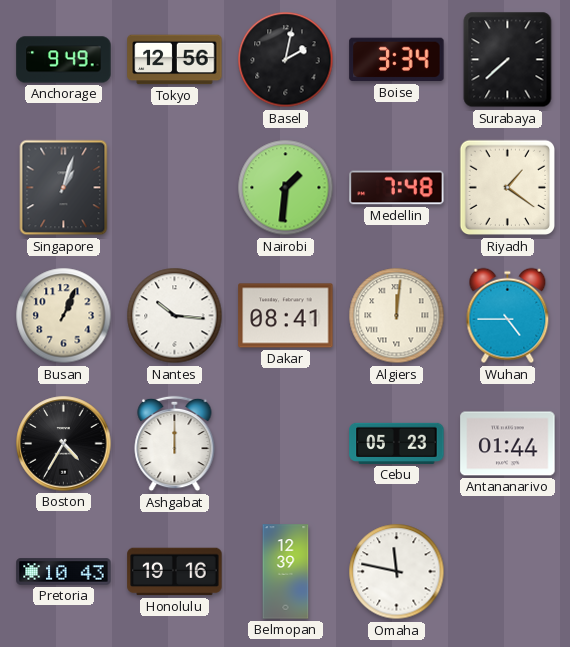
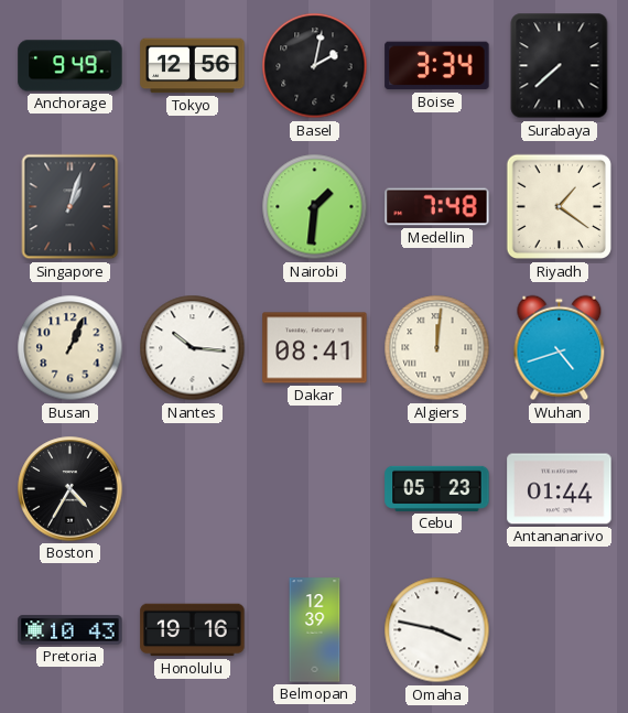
Wuhan: 4:45 -> 4:42 (560, 348)
Ashgabat: 12:00 -> none (175, 444)
Omaha: 11:47 -> 3:47 (437, 630)
